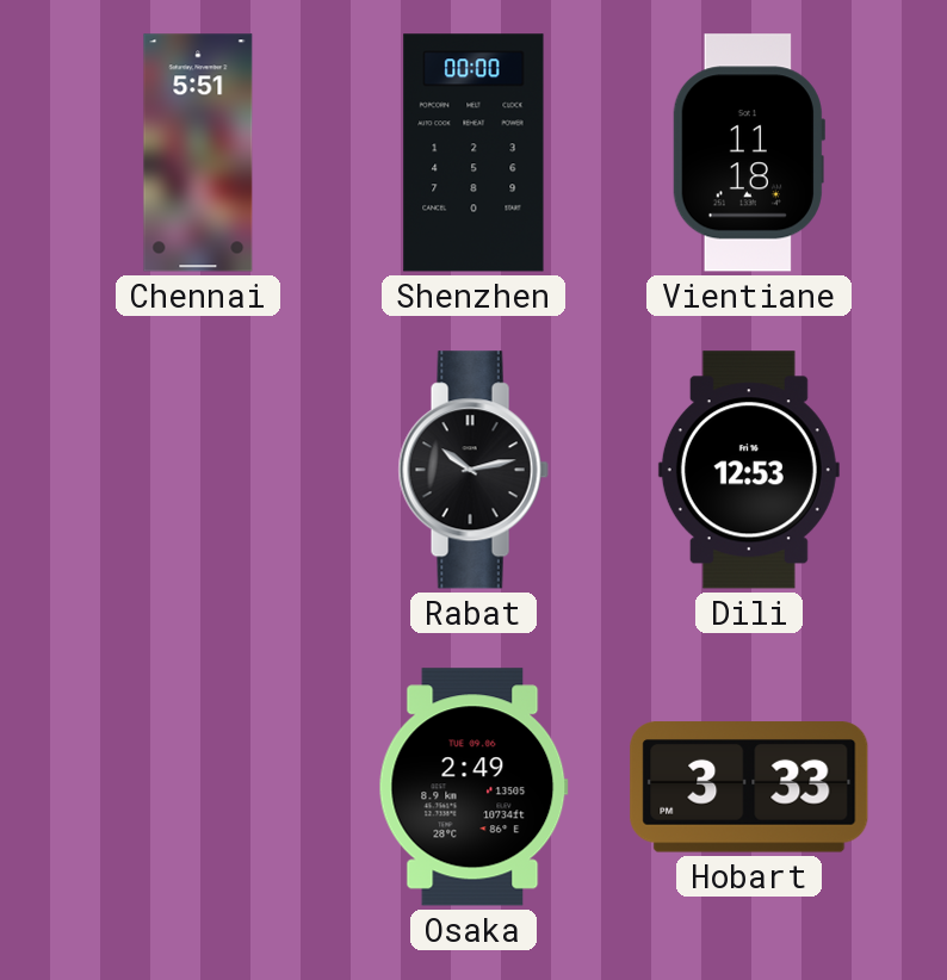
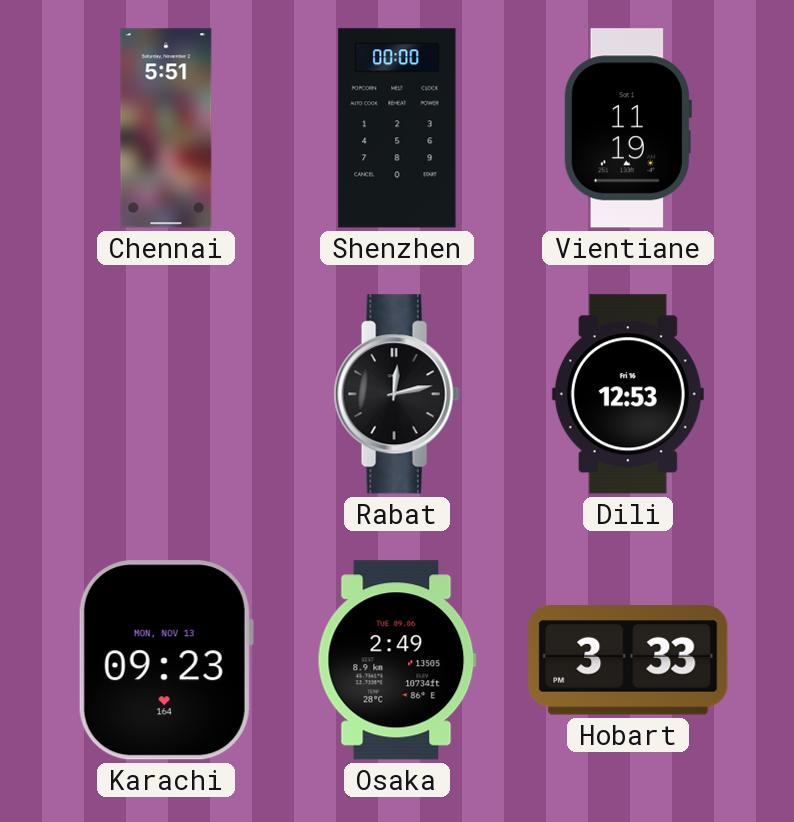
Vientiane: 11:18 -> 11:19 (627, 128)
Rabat: 10:13 -> 12:13 (397, 394)
Karachi: none -> 09:23 (166, 660)
